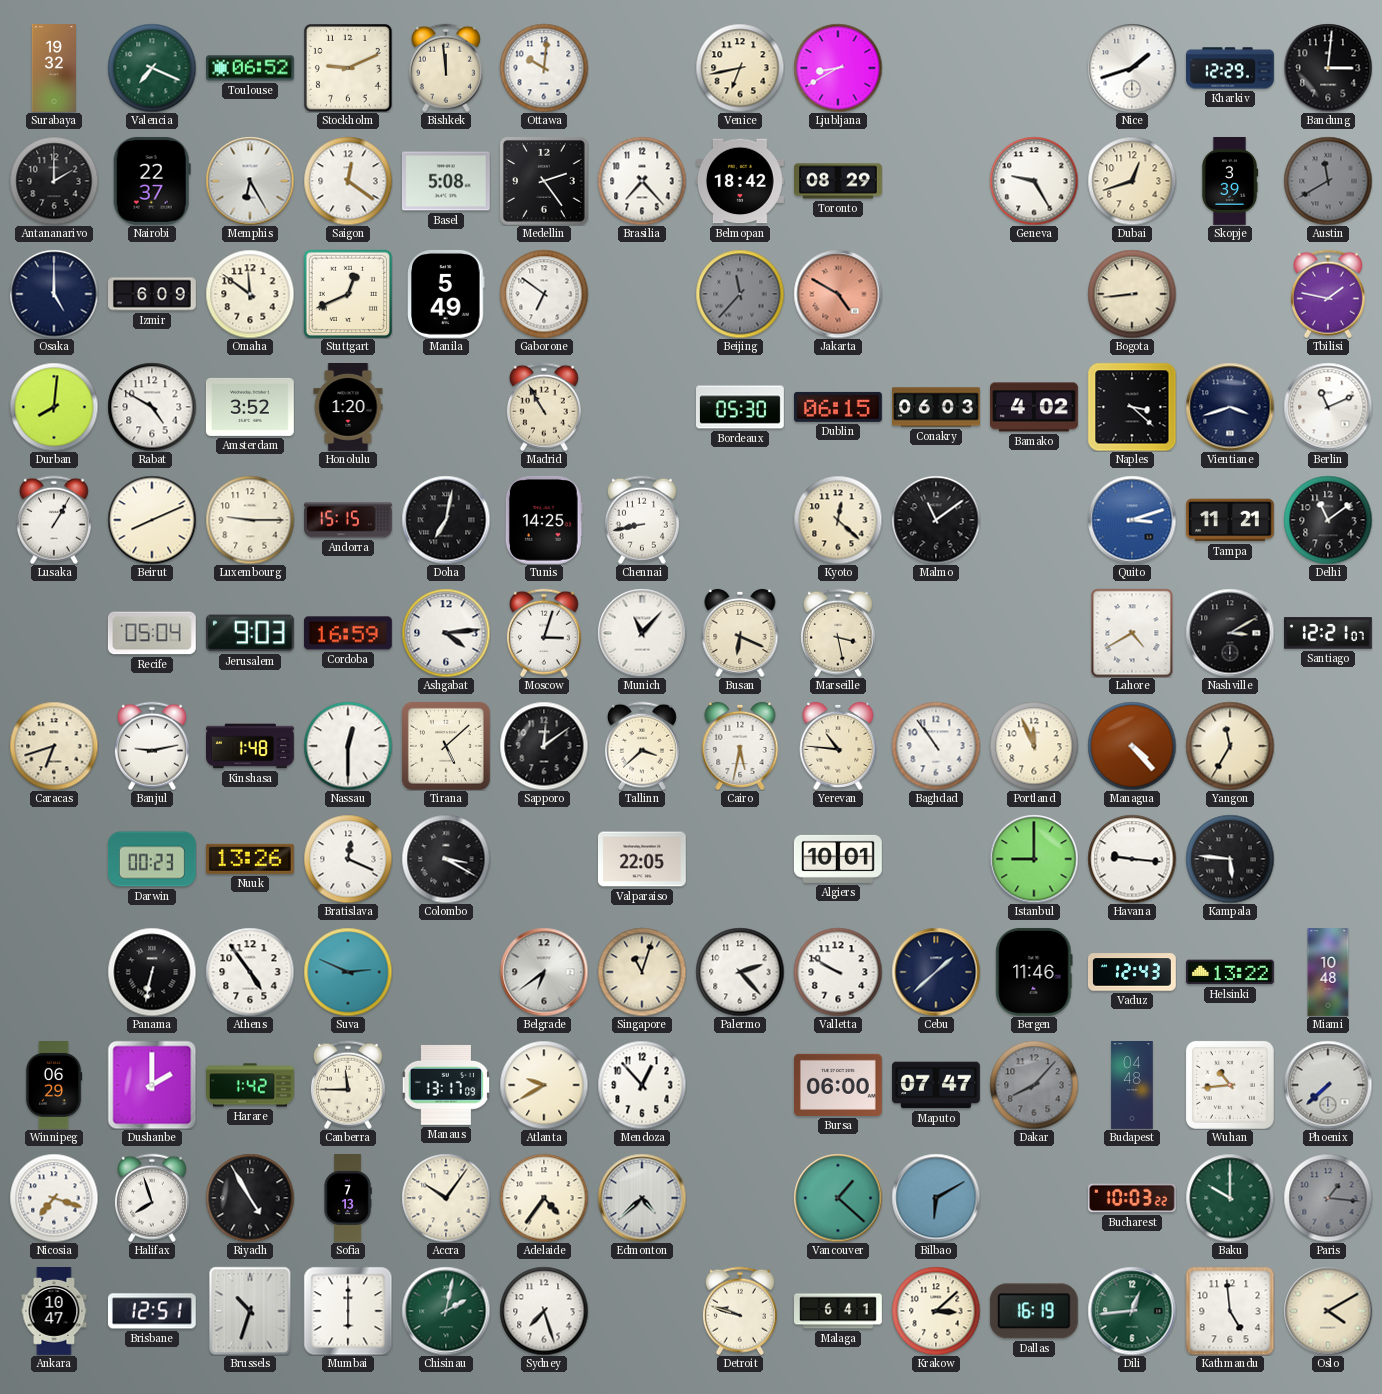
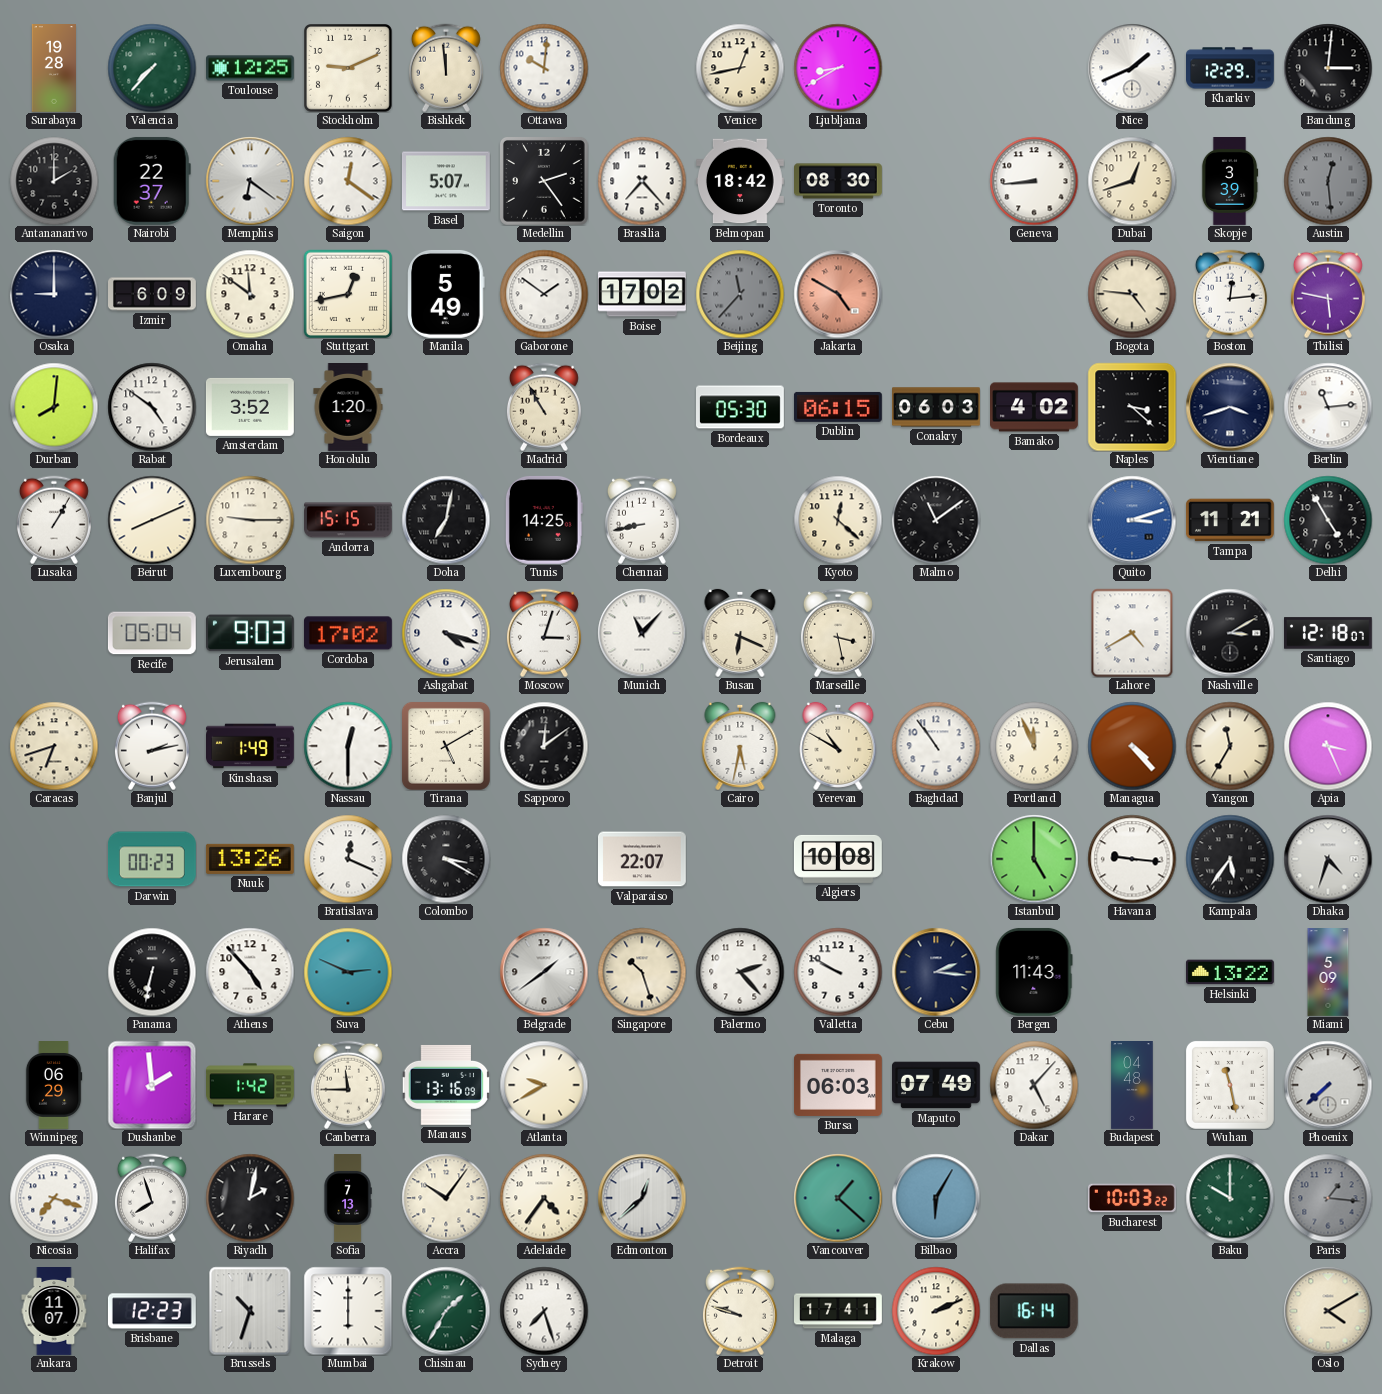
Surabaya: 19:32 -> 19:28 (53, 69)
Valencia: 7:19 -> 7:37 (152, 68)
Toulouse: 06:52 -> 12:25 (251, 68)
Venice: 6:43 -> 12:43 (740, 68)
Nice: 1:42 -> 1:41 (1132, 68)
Memphis: 6:25 -> 6:21 (250, 181)
Basel: 5:08 -> 5:07 (446, 181)
Toronto: 08:29 -> 08:30 (839, 181)
Geneva: 9:25 -> 8:44 (1034, 181)
Austin: 11:40 -> 12:29 (1328, 181)
Osaka: 5:00 -> 9:00 (54, 294)
Stuttgart: 12:41 -> 12:43 (347, 293)
Gaborone: 6:51 -> 1:51 (544, 294)
Boise: none -> 17:02 (643, 294)
Bogota: 8:44 -> 4:46 (1132, 294)
Boston: none -> 12:14 (1230, 294)
Tbilisi: 1:47 -> 5:47 (1328, 294)
Rabat: 4:50 -> 4:51 (152, 407)
Berlin: 11:11 -> 11:14 (1328, 407)
Delhi: 11:09 -> 4:55 (1328, 520)
Cordoba: 16:59 -> 17:02 (348, 633)
Ashgabat: 4:14 -> 4:18 (446, 633)
Santiago: 12:21 -> 12:18 (1329, 633)
Banjul: 9:13 -> 2:13 (152, 746)
Kinshasa: 1:48 -> 1:49 (251, 746)
Tirana: 5:08 -> 5:10 (446, 746)
Tallinn: 3:38 -> none (642, 746)
Yerevan: 10:46 -> 10:50 (838, 746)
Apia: none -> 3:26 (1328, 746)
Valparaiso: 22:05 -> 22:07 (643, 859)
Algiers: 10:01 -> 10:08 (839, 859)
Istanbul: 9:00 -> 5:00 (1034, 859)
Kampala: 5:46 -> 5:36 (1230, 859)
Dhaka: none -> 4:33 (1328, 859)
Athens: 4:54 -> 4:53 (250, 972)
Belgrade: 6:39 -> 1:39 (544, 972)
Singapore: 11:03 -> 10:27 (642, 972)
Cebu: 1:38 -> 2:16 (936, 972)
Bergen: 11:46 -> 11:43 (1034, 972)
Vaduz: 12:43 -> none (1133, 972)
Miami: 10:48 -> 5:09 (1328, 973)
Dushanbe: 2:00 -> 1:59 (152, 1085)
Manaus: 13:17 -> 13:16 (446, 1085)
Mendoza: 12:53 -> none (642, 1085)
Bursa: 06:00 -> 06:03 (838, 1085)
Maputo: 07:47 -> 07:49 (937, 1085)
Dakar: 8:07 -> 5:07 (1034, 1085)
Dakar dial: grey -> white (1034, 1085)
Wuhan: 10:44 -> 11:28 (1230, 1085)
Riyadh: 4:55 -> 2:02 (250, 1198)
Edmonton: 4:38 -> 12:38 (642, 1198)
Bilbao: 6:10 -> 6:05 (936, 1198)
Ankara: 10:47 -> 11:07 (54, 1312)
Brisbane: 12:51 -> 12:23 (152, 1311)
Chisinau: 2:02 -> 1:35 (446, 1311)
Malaga: 6:41 -> 17:41 (838, 1311)
Krakow: 3:08 -> 2:11 (936, 1311)
Dallas: 16:19 -> 16:14 (1034, 1311)
Dili: 12:44 -> none (1132, 1311)
Kathmandu: 4:59 -> none (1230, 1311)
